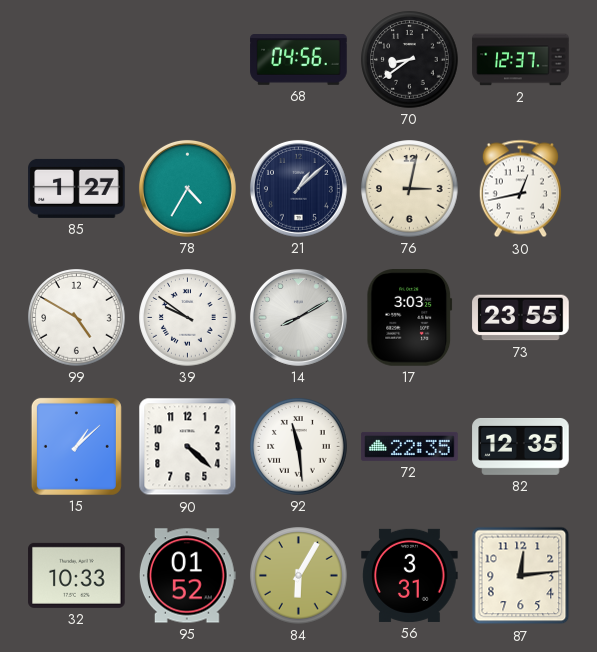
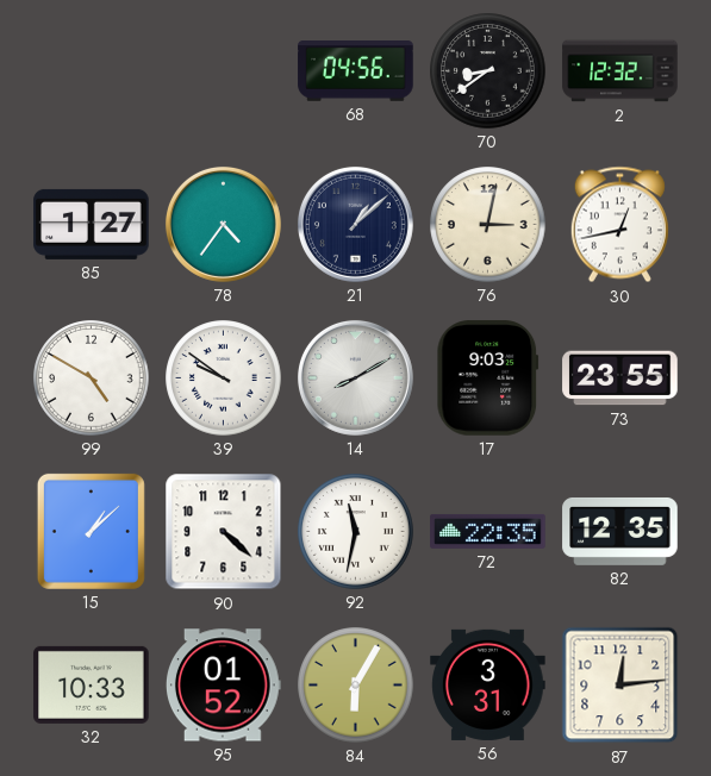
2: 12:37 -> 12:32 (620, 71)
78: 4:35 -> 4:36 (223, 224)
17: 3:03 -> 9:03 (488, 378)
92: 11:29 -> 11:32 (356, 532)
